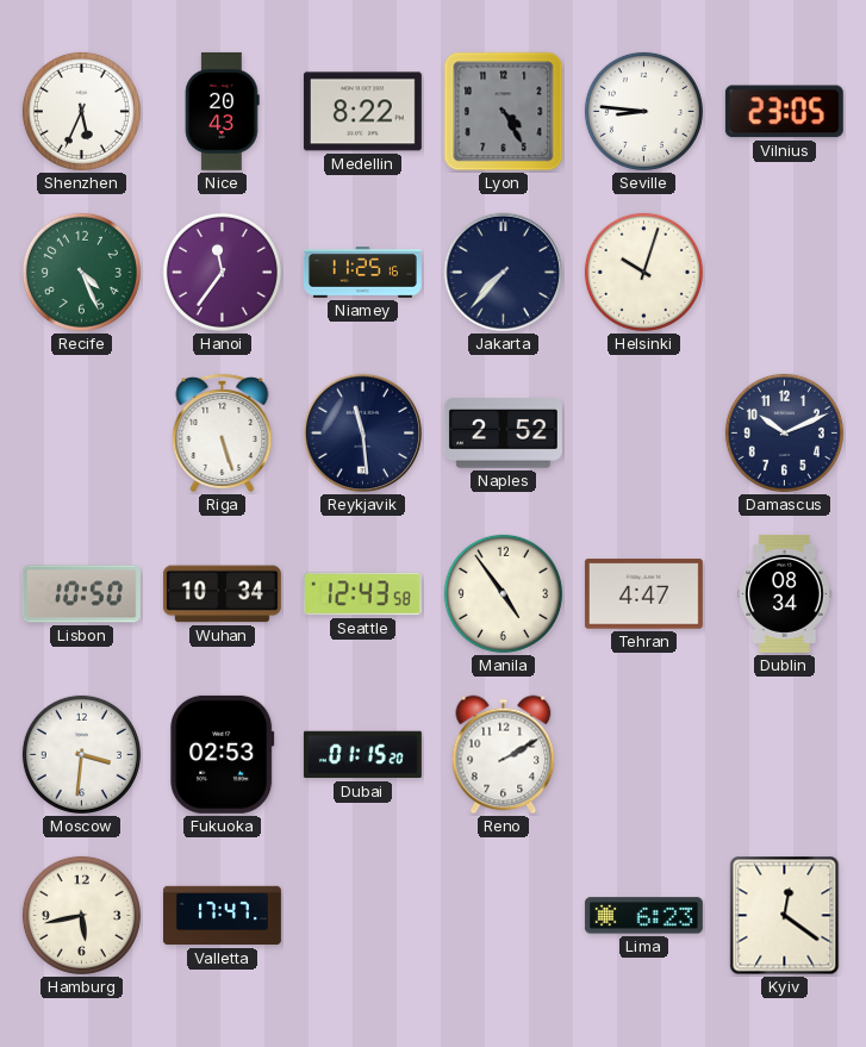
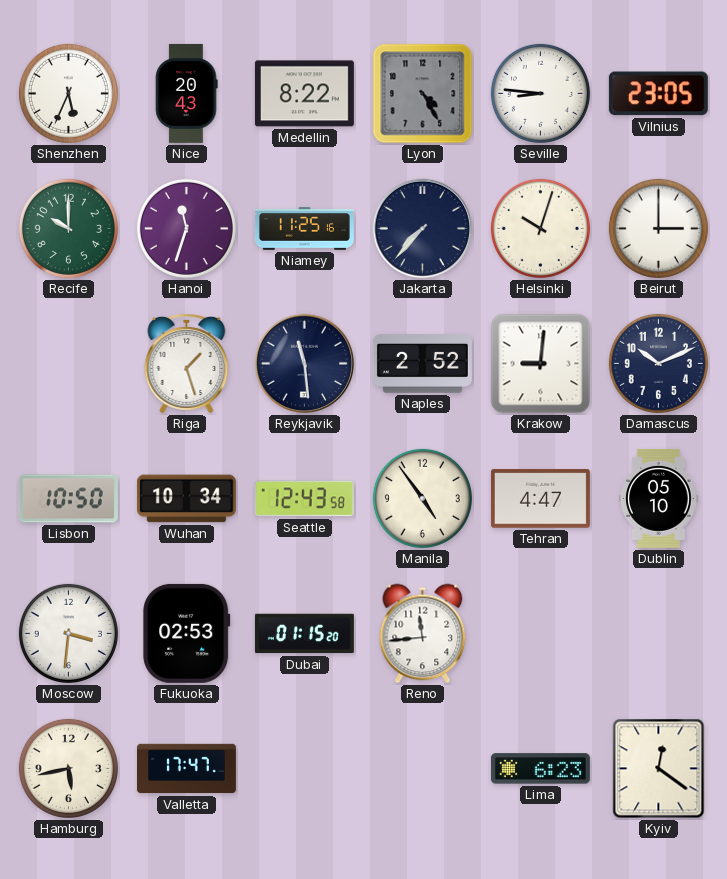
Recife: 4:26 -> 10:00 (68, 228)
Hanoi: 11:36 -> 11:33 (186, 228)
Beirut: none -> 3:00 (658, 228)
Riga: 5:27 -> 1:27 (187, 363)
Krakow: none -> 9:01 (541, 364)
Dublin: 08:34 -> 05:10 (659, 498)
Reno: 2:10 -> 11:44 (423, 634)
